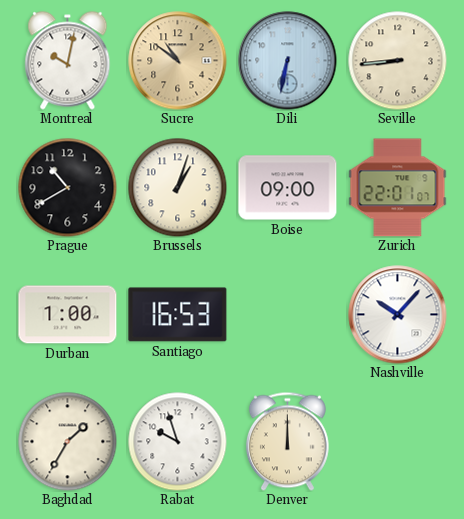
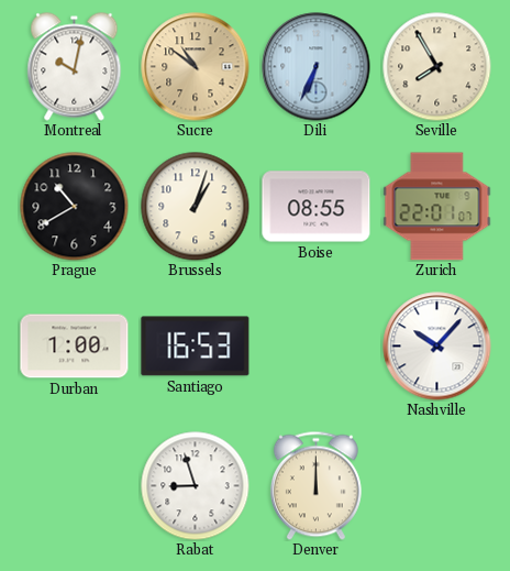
Dili: 6:32 -> 6:34 (317, 67)
Seville: 8:44 -> 7:55 (437, 67)
Boise: 09:00 -> 08:55 (317, 207)
Baghdad: 1:35 -> none (68, 442)
Rabat: 9:57 -> 8:57 (196, 486)
